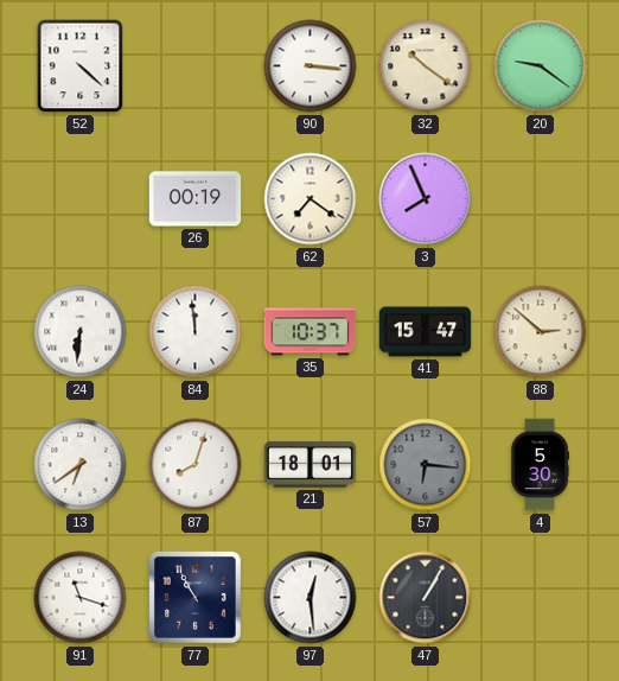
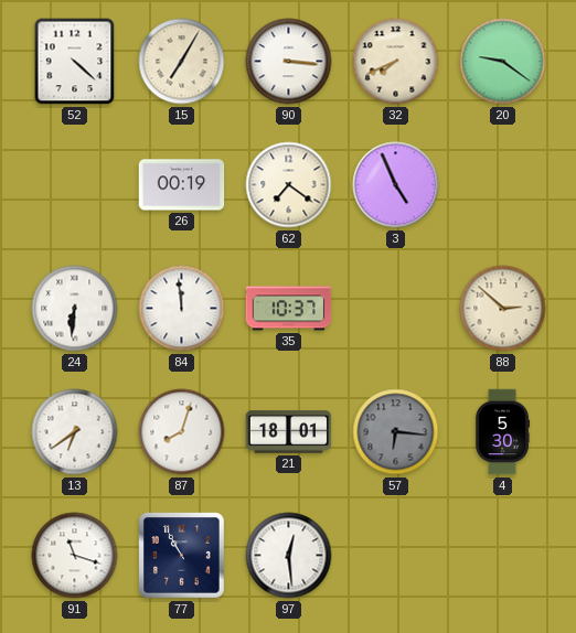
15: none -> 7:05 (182, 62)
32: 10:21 -> 7:41 (396, 62)
3: 7:56 -> 4:56 (396, 185)
41: 15:47 -> none (426, 332)
47: 1:05 -> none (426, 598)
